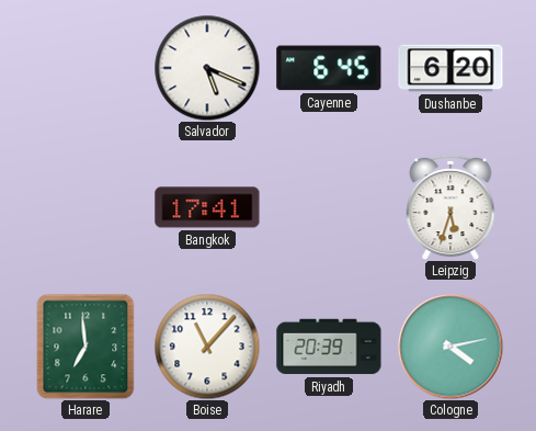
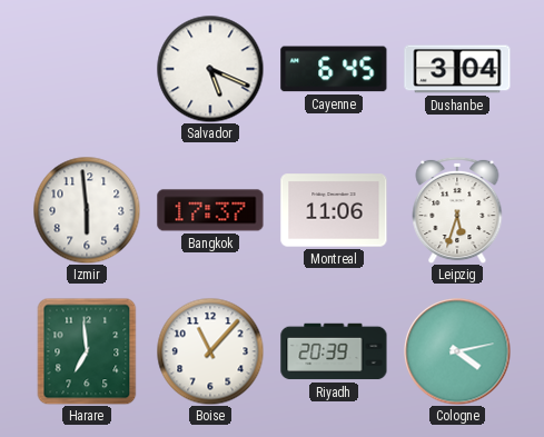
Dushanbe: 6:20 -> 3:04 (457, 69)
Izmir: none -> 5:59 (87, 210)
Bangkok: 17:41 -> 17:37 (210, 210)
Montreal: none -> 11:06 (334, 210)
